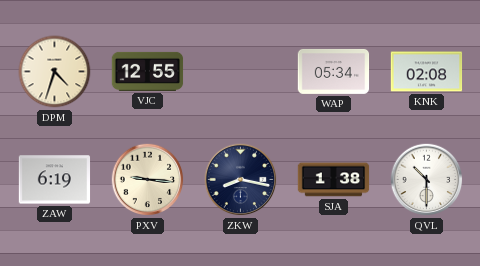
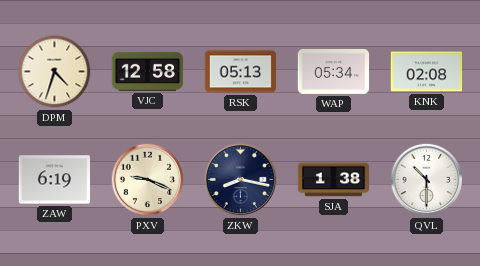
VJC: 12:55 -> 12:58 (148, 71)
RSK: none -> 05:13 (241, 72)
PXV: 9:16 -> 9:19 (148, 180)
